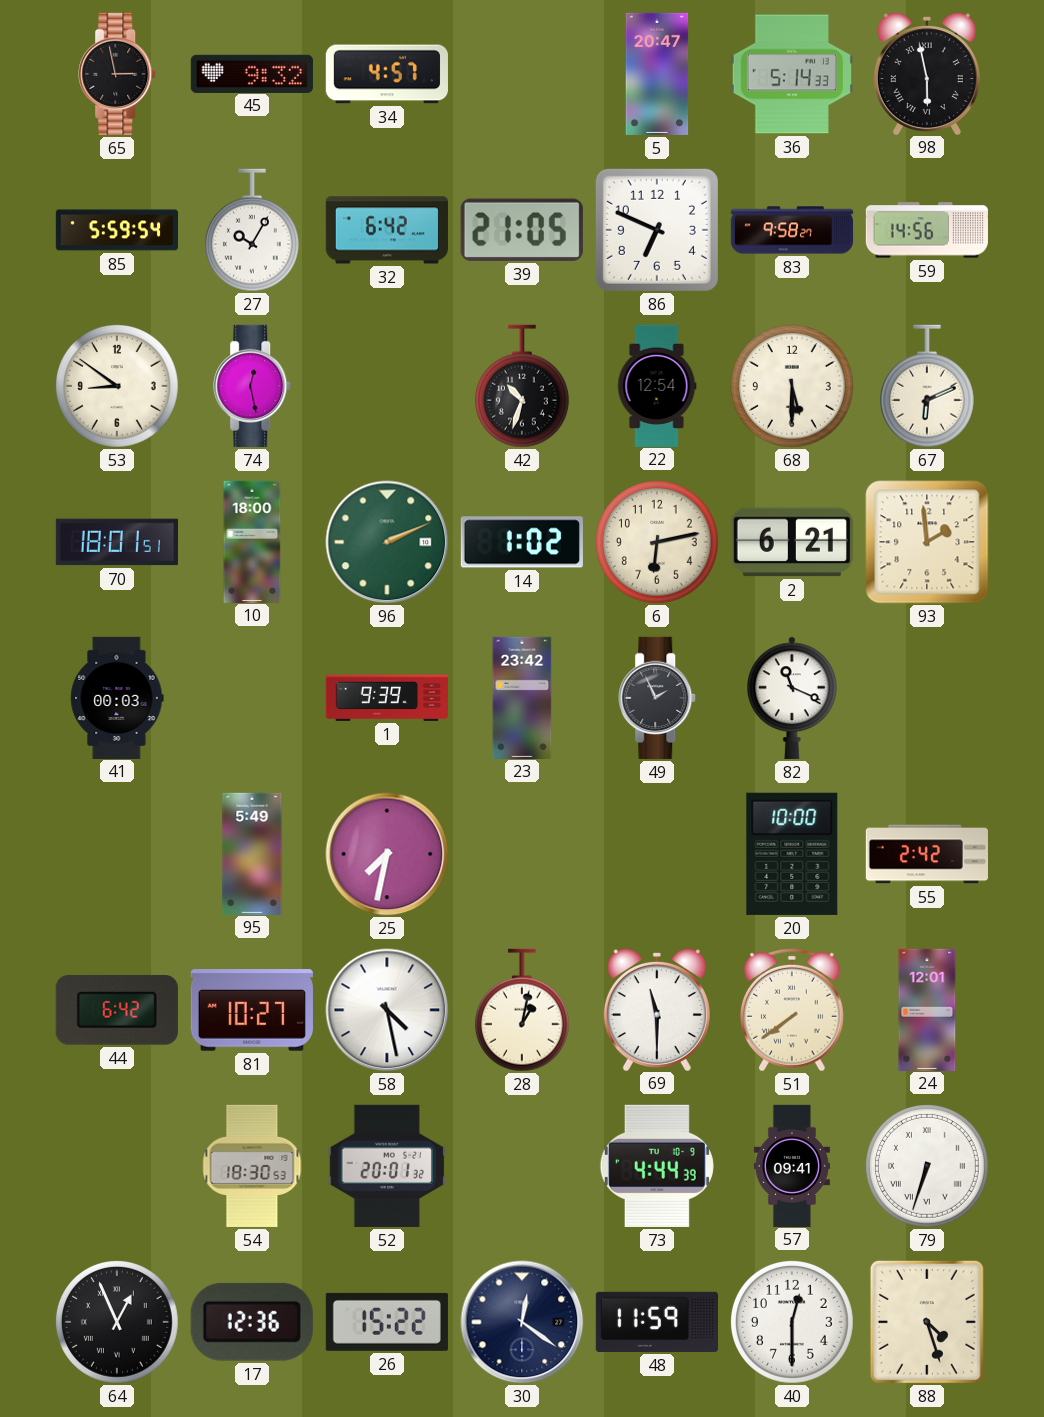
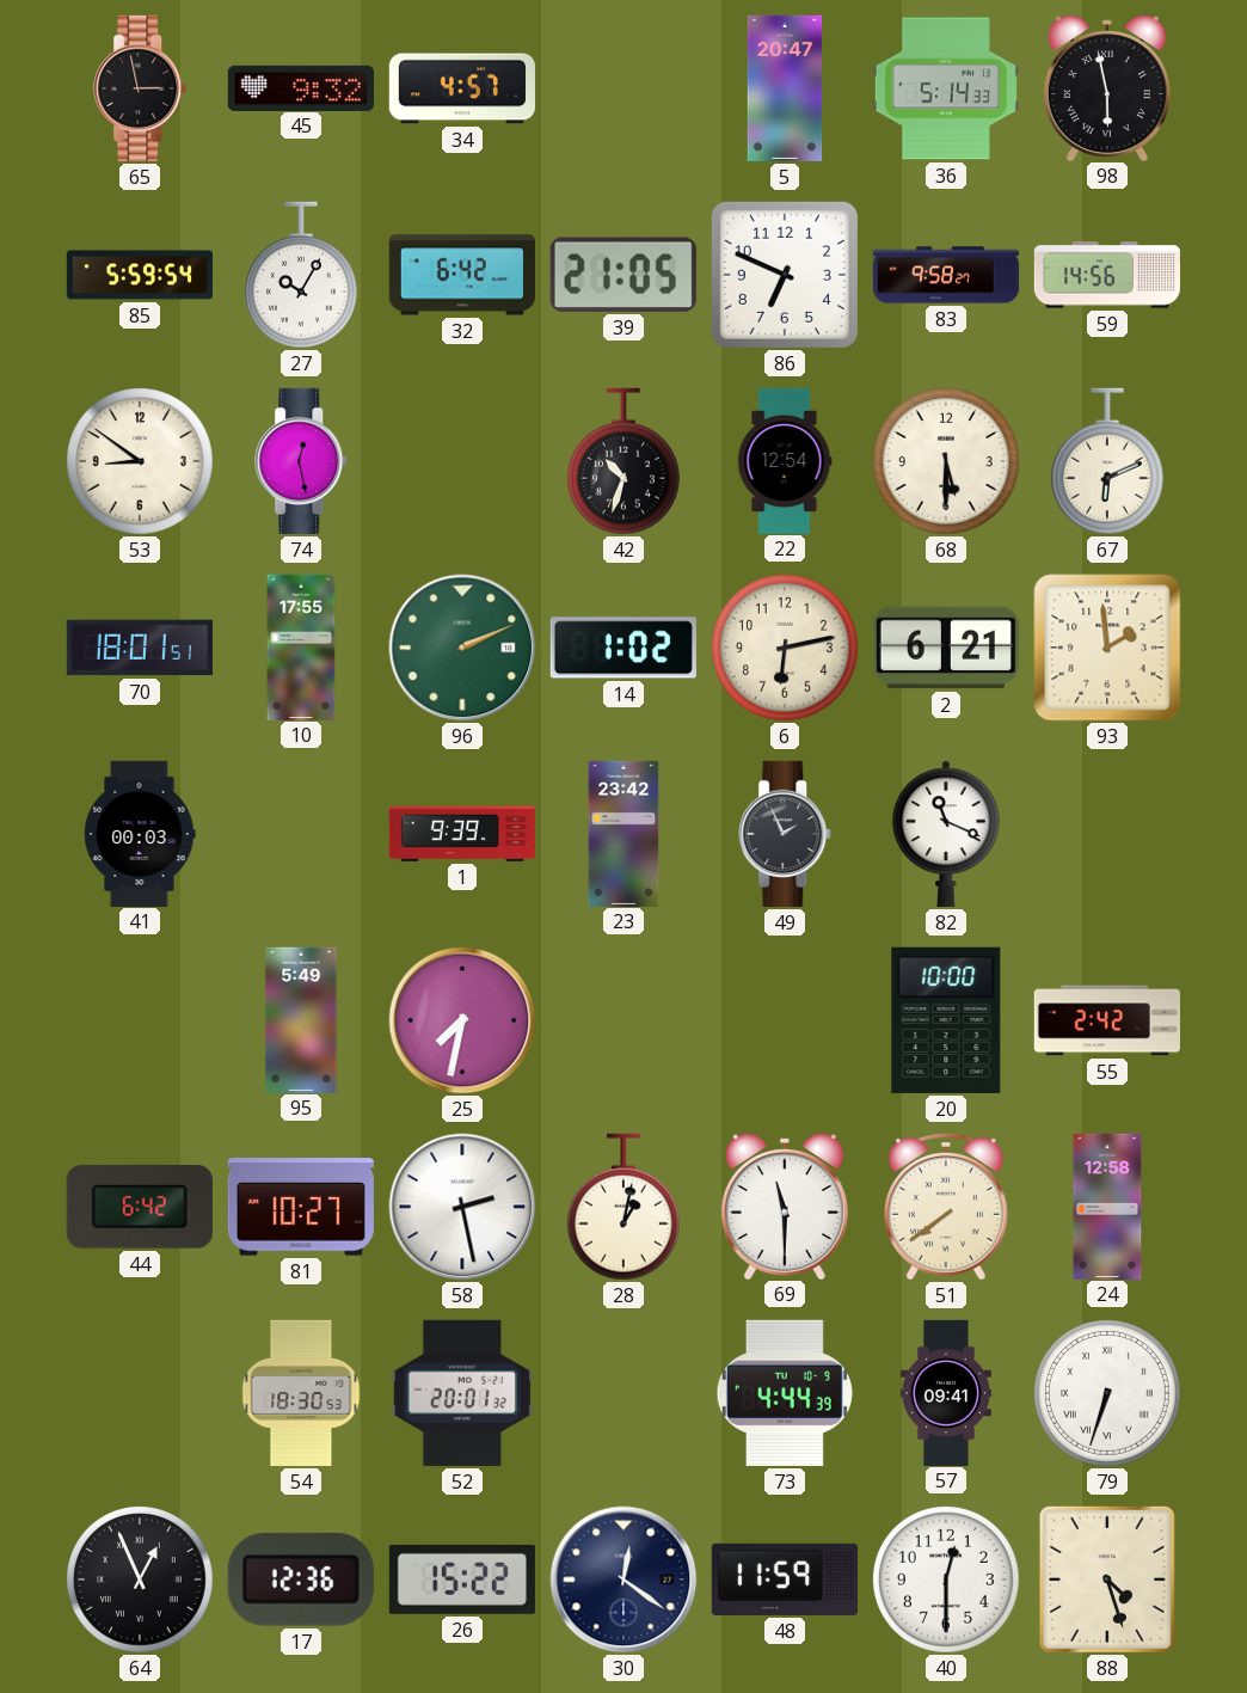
10: 18:00 -> 17:55 (301, 646)
58: 4:28 -> 2:28 (462, 1207)
24: 12:01 -> 12:58 (1107, 1206)
